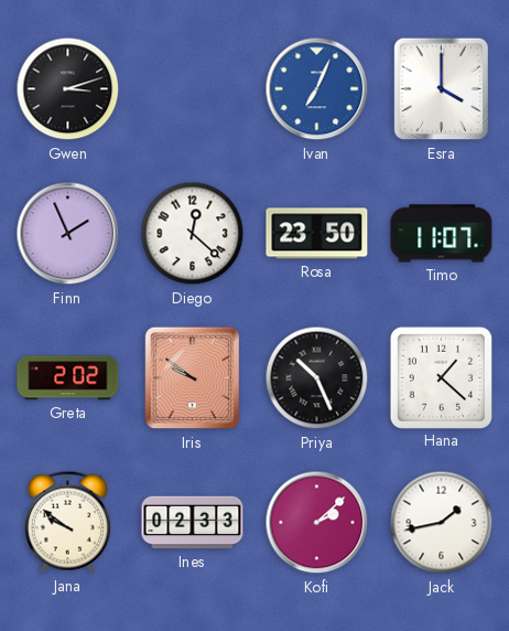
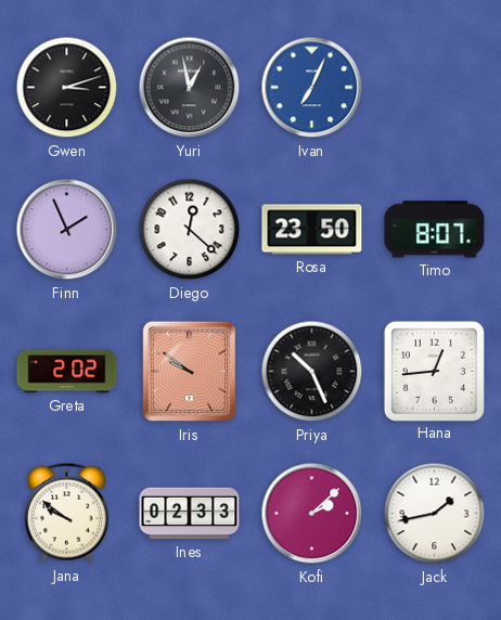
Yuri: none -> 12:58 (190, 88)
Esra: 4:00 -> none (441, 89)
Timo: 11:07 -> 8:07 (435, 230)
Hana: 1:22 -> 12:44 (434, 371)
